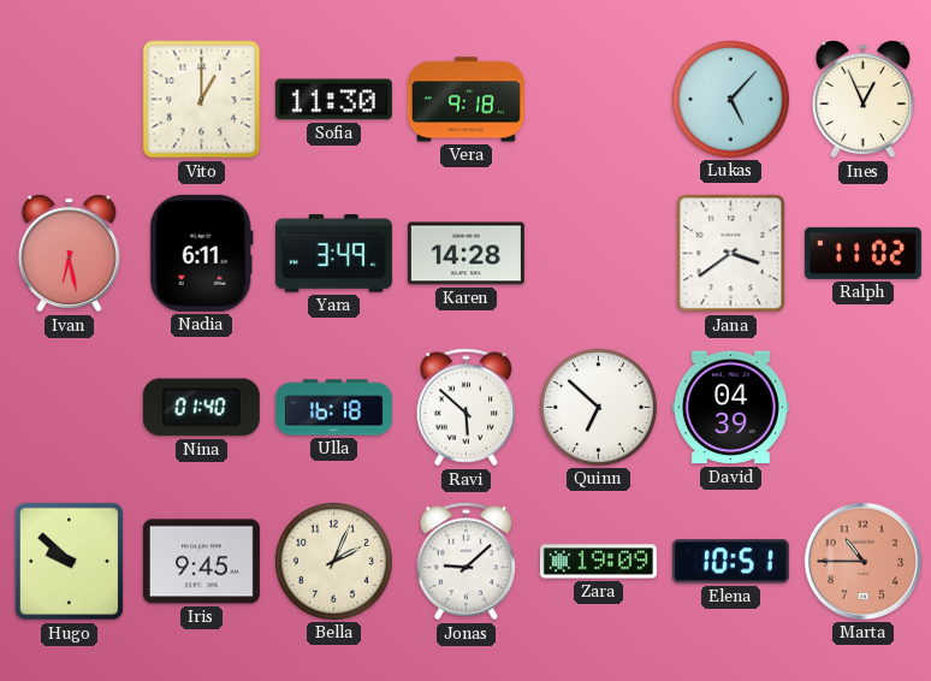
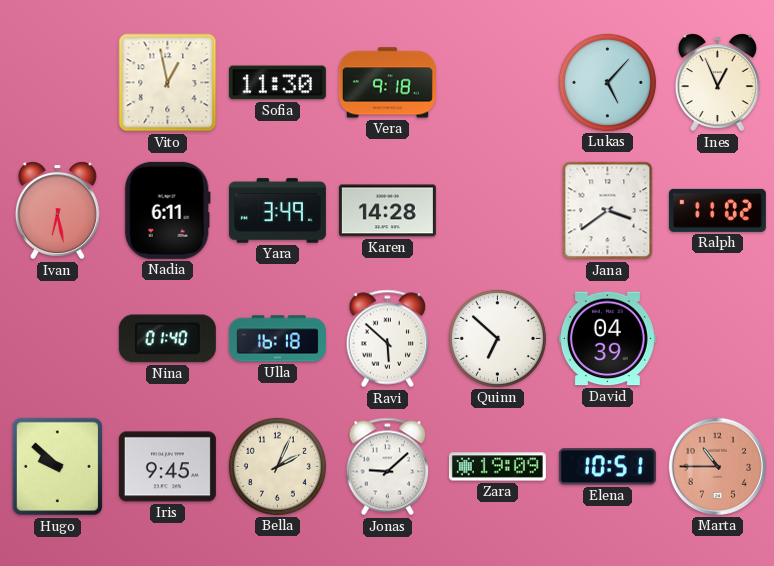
Vito: 1:00 -> 12:58 (168, 83)
